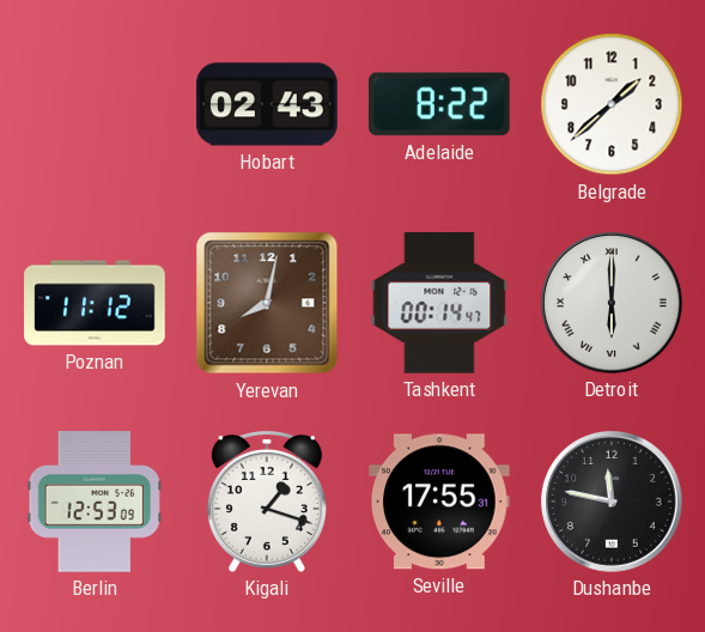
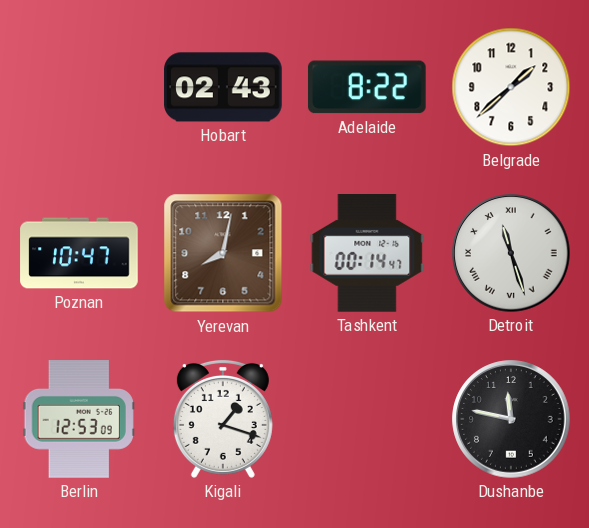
Poznan: 11:12 -> 10:47 (79, 253)
Detroit: 6:00 -> 11:27 (511, 253)
Seville: 17:55 -> none (440, 502)
